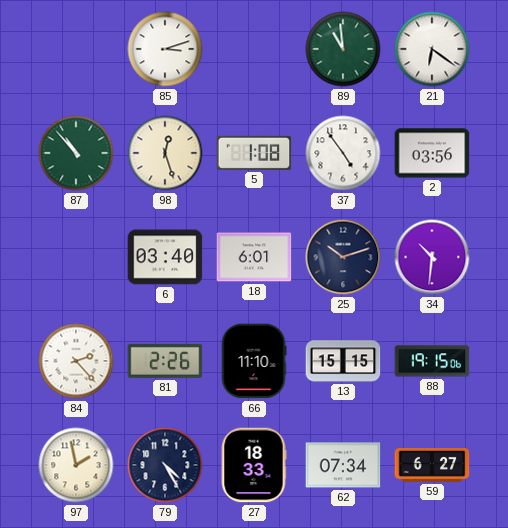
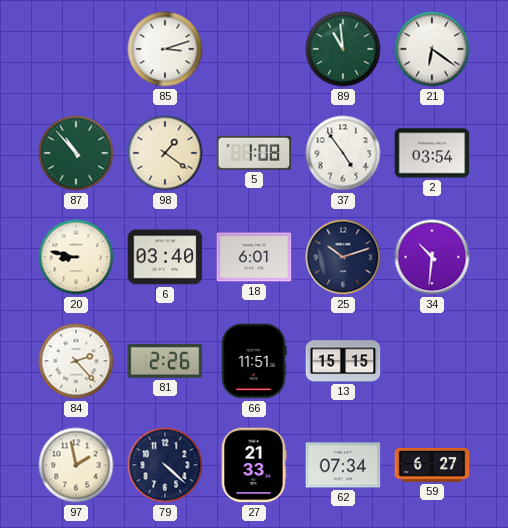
98: 12:27 -> 1:21 (165, 153)
2: 03:56 -> 03:54 (432, 153)
20: none -> 8:47 (76, 257)
66: 11:10 -> 11:51 (254, 361)
88: 19:15 -> none (432, 361)
79: 4:25 -> 4:22 (165, 465)
27: 18:33 -> 21:33 (254, 465)
